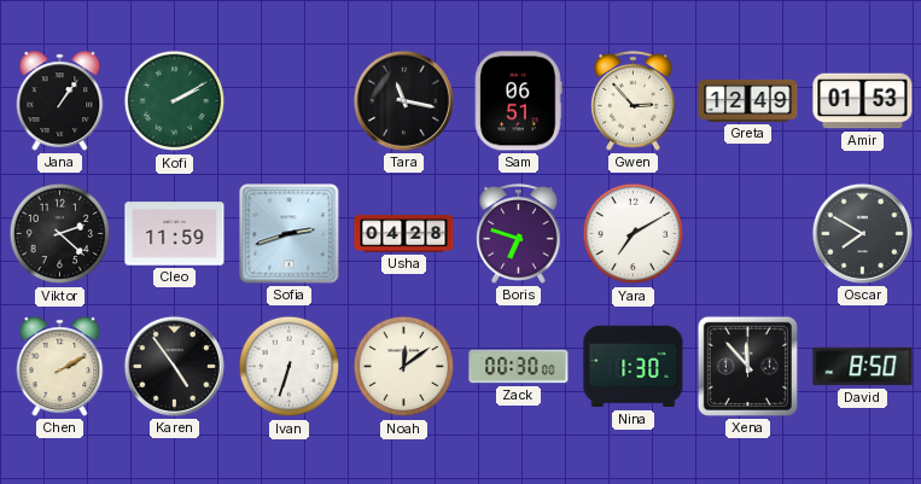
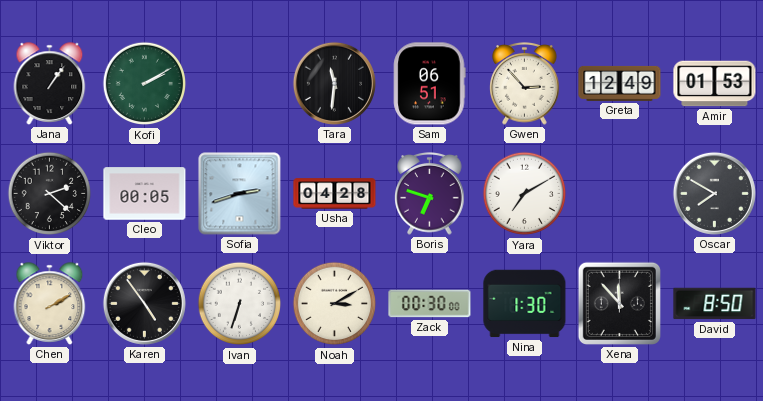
Tara: 11:17 -> 11:31 (334, 83)
Cleo: 11:59 -> 00:05 (145, 194)
Noah: 12:09 -> 3:10 (335, 304)
